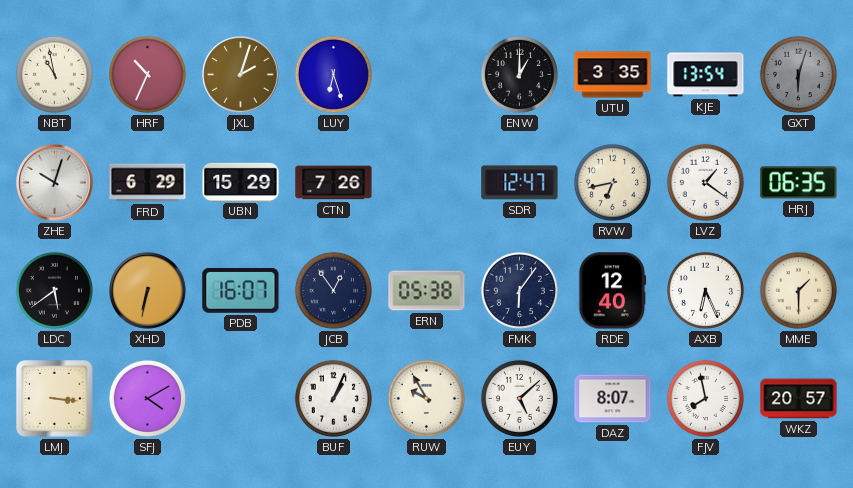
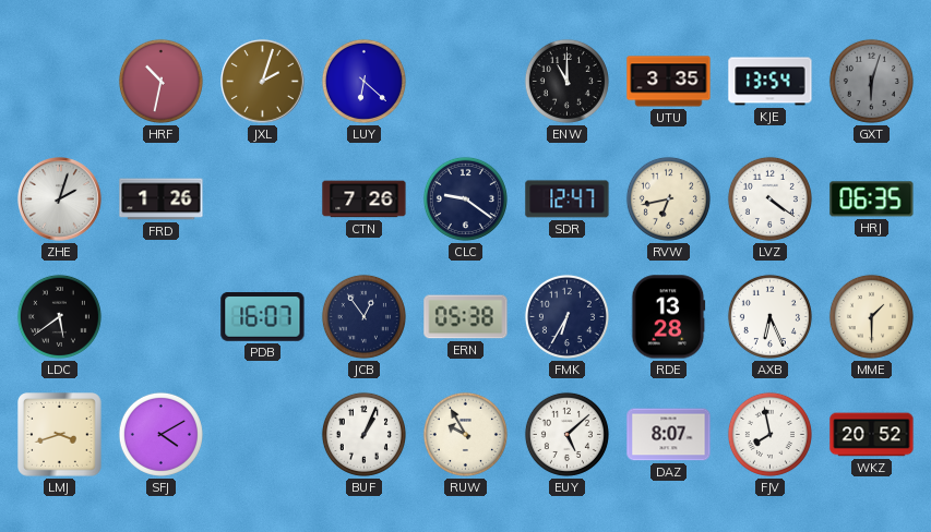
NBT: 10:58 -> none (54, 74)
HRF: 10:34 -> 10:32 (160, 81)
LUY: 6:27 -> 6:22 (363, 81)
ENW: 1:00 -> 11:00 (566, 81)
ZHE: 10:03 -> 2:03 (60, 199)
FRD: 6:29 -> 1:26 (162, 199)
UBN: 15:29 -> none (241, 182)
CLC: none -> 9:21 (465, 198)
LVZ: 1:21 -> 4:21 (769, 198)
XHD: 6:32 -> none (148, 291)
FMK: 6:06 -> 6:35 (566, 316)
RDE: 12:40 -> 13:28 (669, 317)
LMJ: 3:16 -> 3:42 (60, 435)
WKZ: 20:57 -> 20:52 (872, 435)
